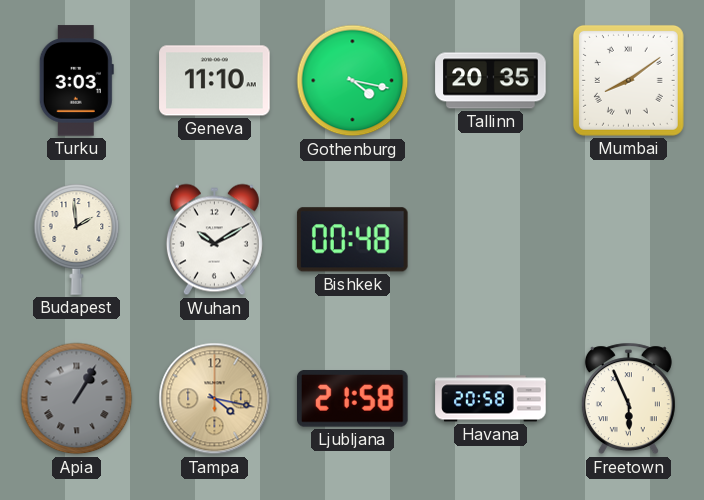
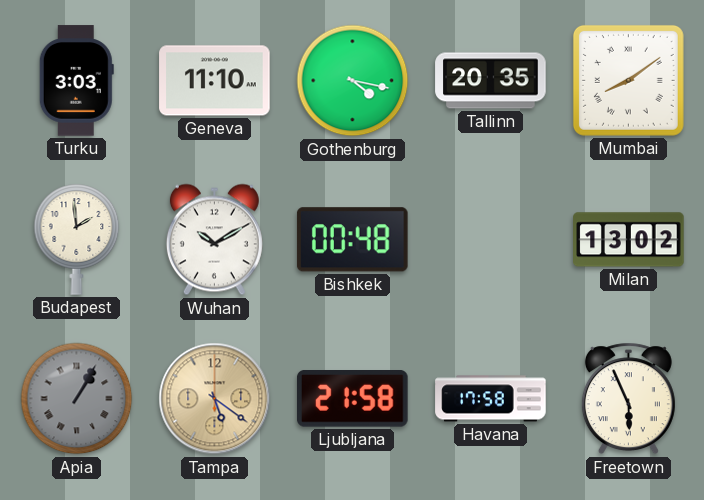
Milan: none -> 13:02 (629, 240)
Tampa: 4:17 -> 5:21 (215, 399)
Havana: 20:58 -> 17:58 (491, 399)
